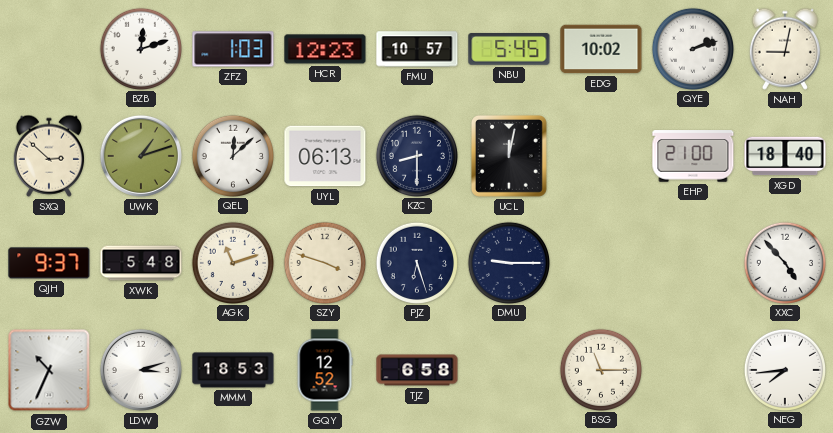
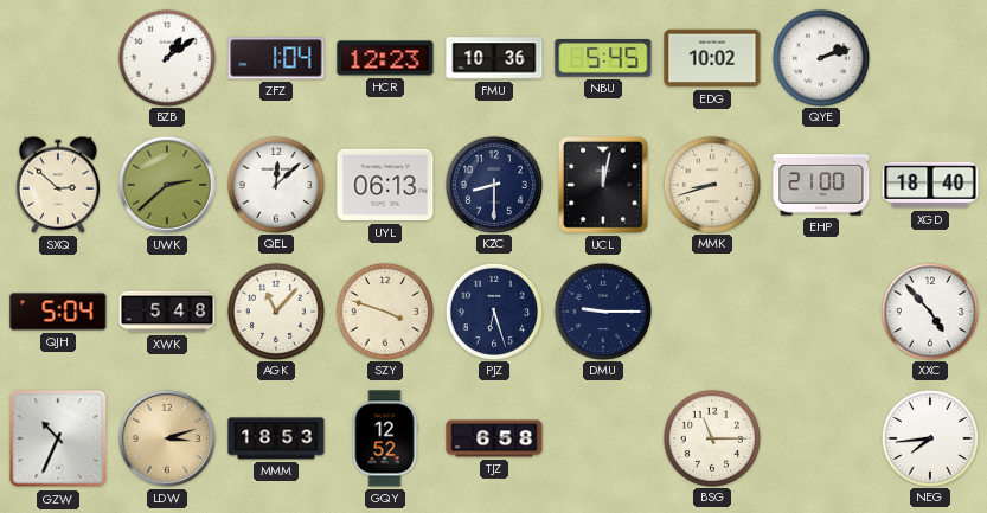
BZB: 12:12 -> 1:09 (166, 57)
ZFZ: 1:03 -> 1:04 (276, 58)
FMU: 10:57 -> 10:36 (494, 58)
NAH: 9:02 -> none (785, 49)
UWK: 1:12 -> 2:38 (167, 185)
MMK: none -> 8:42 (711, 184)
QJH: 9:37 -> 5:04 (58, 312)
AGK: 11:12 -> 11:07 (275, 310)
LDW dial: white -> champagne (167, 438)
